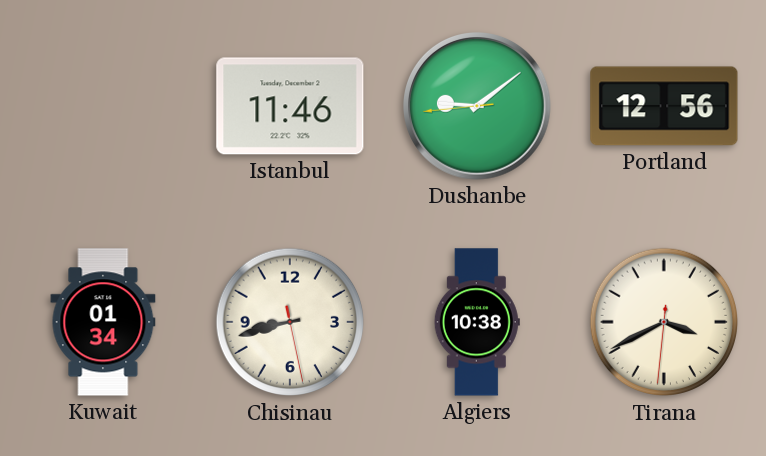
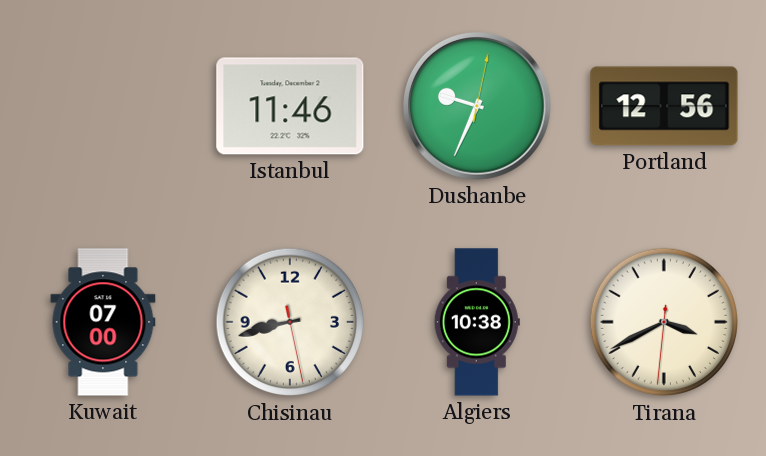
Dushanbe: 9:08 -> 9:34 (478, 107)
Kuwait: 01:34 -> 07:00 (103, 322)
